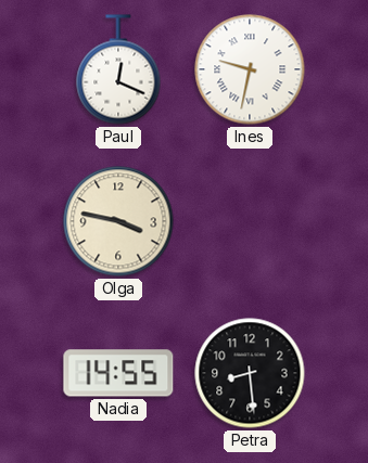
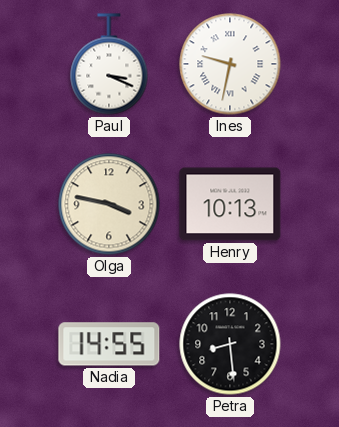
Paul: 12:19 -> 3:19 (109, 64)
Henry: none -> 10:13 (230, 204)
